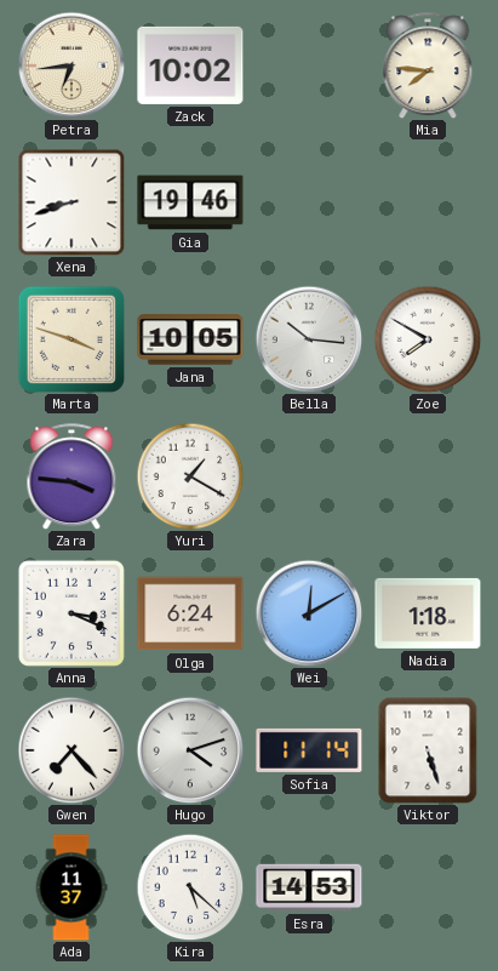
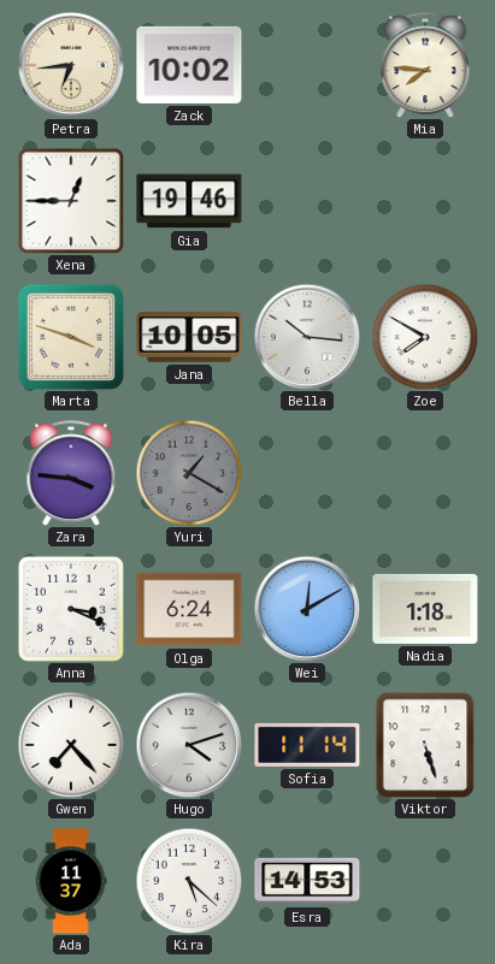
Xena: 8:42 -> 12:45 (71, 201)
Yuri dial: white -> grey (189, 473)
